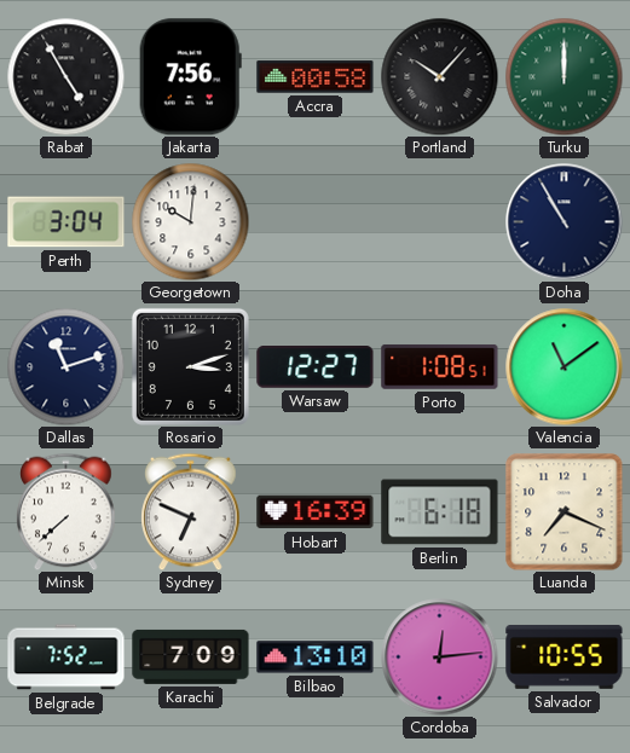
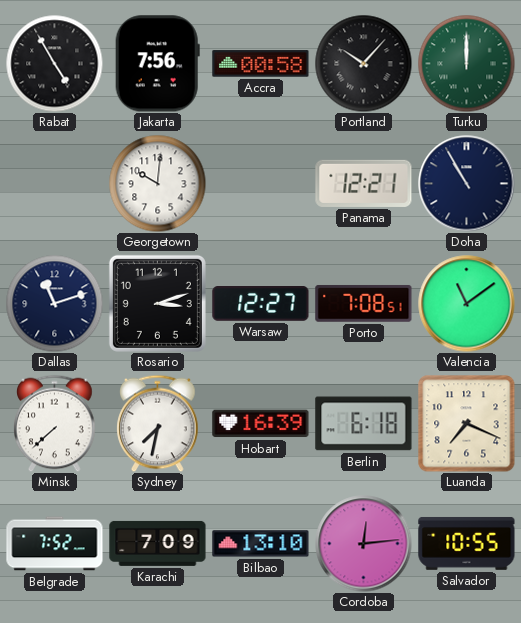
Perth: 3:04 -> none (67, 222)
Panama: none -> 12:21 (364, 183)
Porto: 1:08 -> 7:08 (364, 303)
Sydney: 6:49 -> 7:32 (158, 423)
